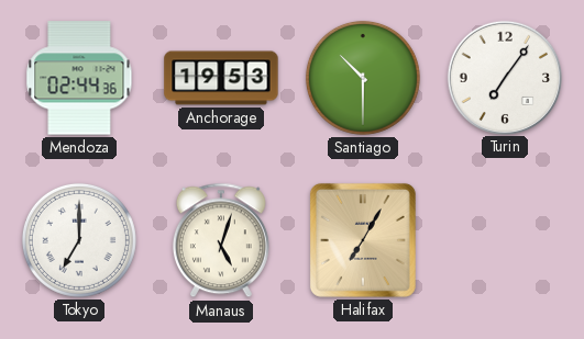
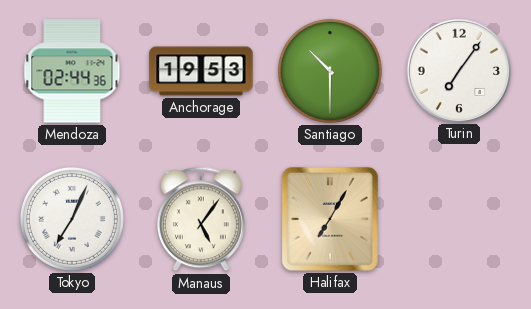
Tokyo: 7:00 -> 7:04 (72, 219)
Manaus: 5:03 -> 5:06 (201, 219)
